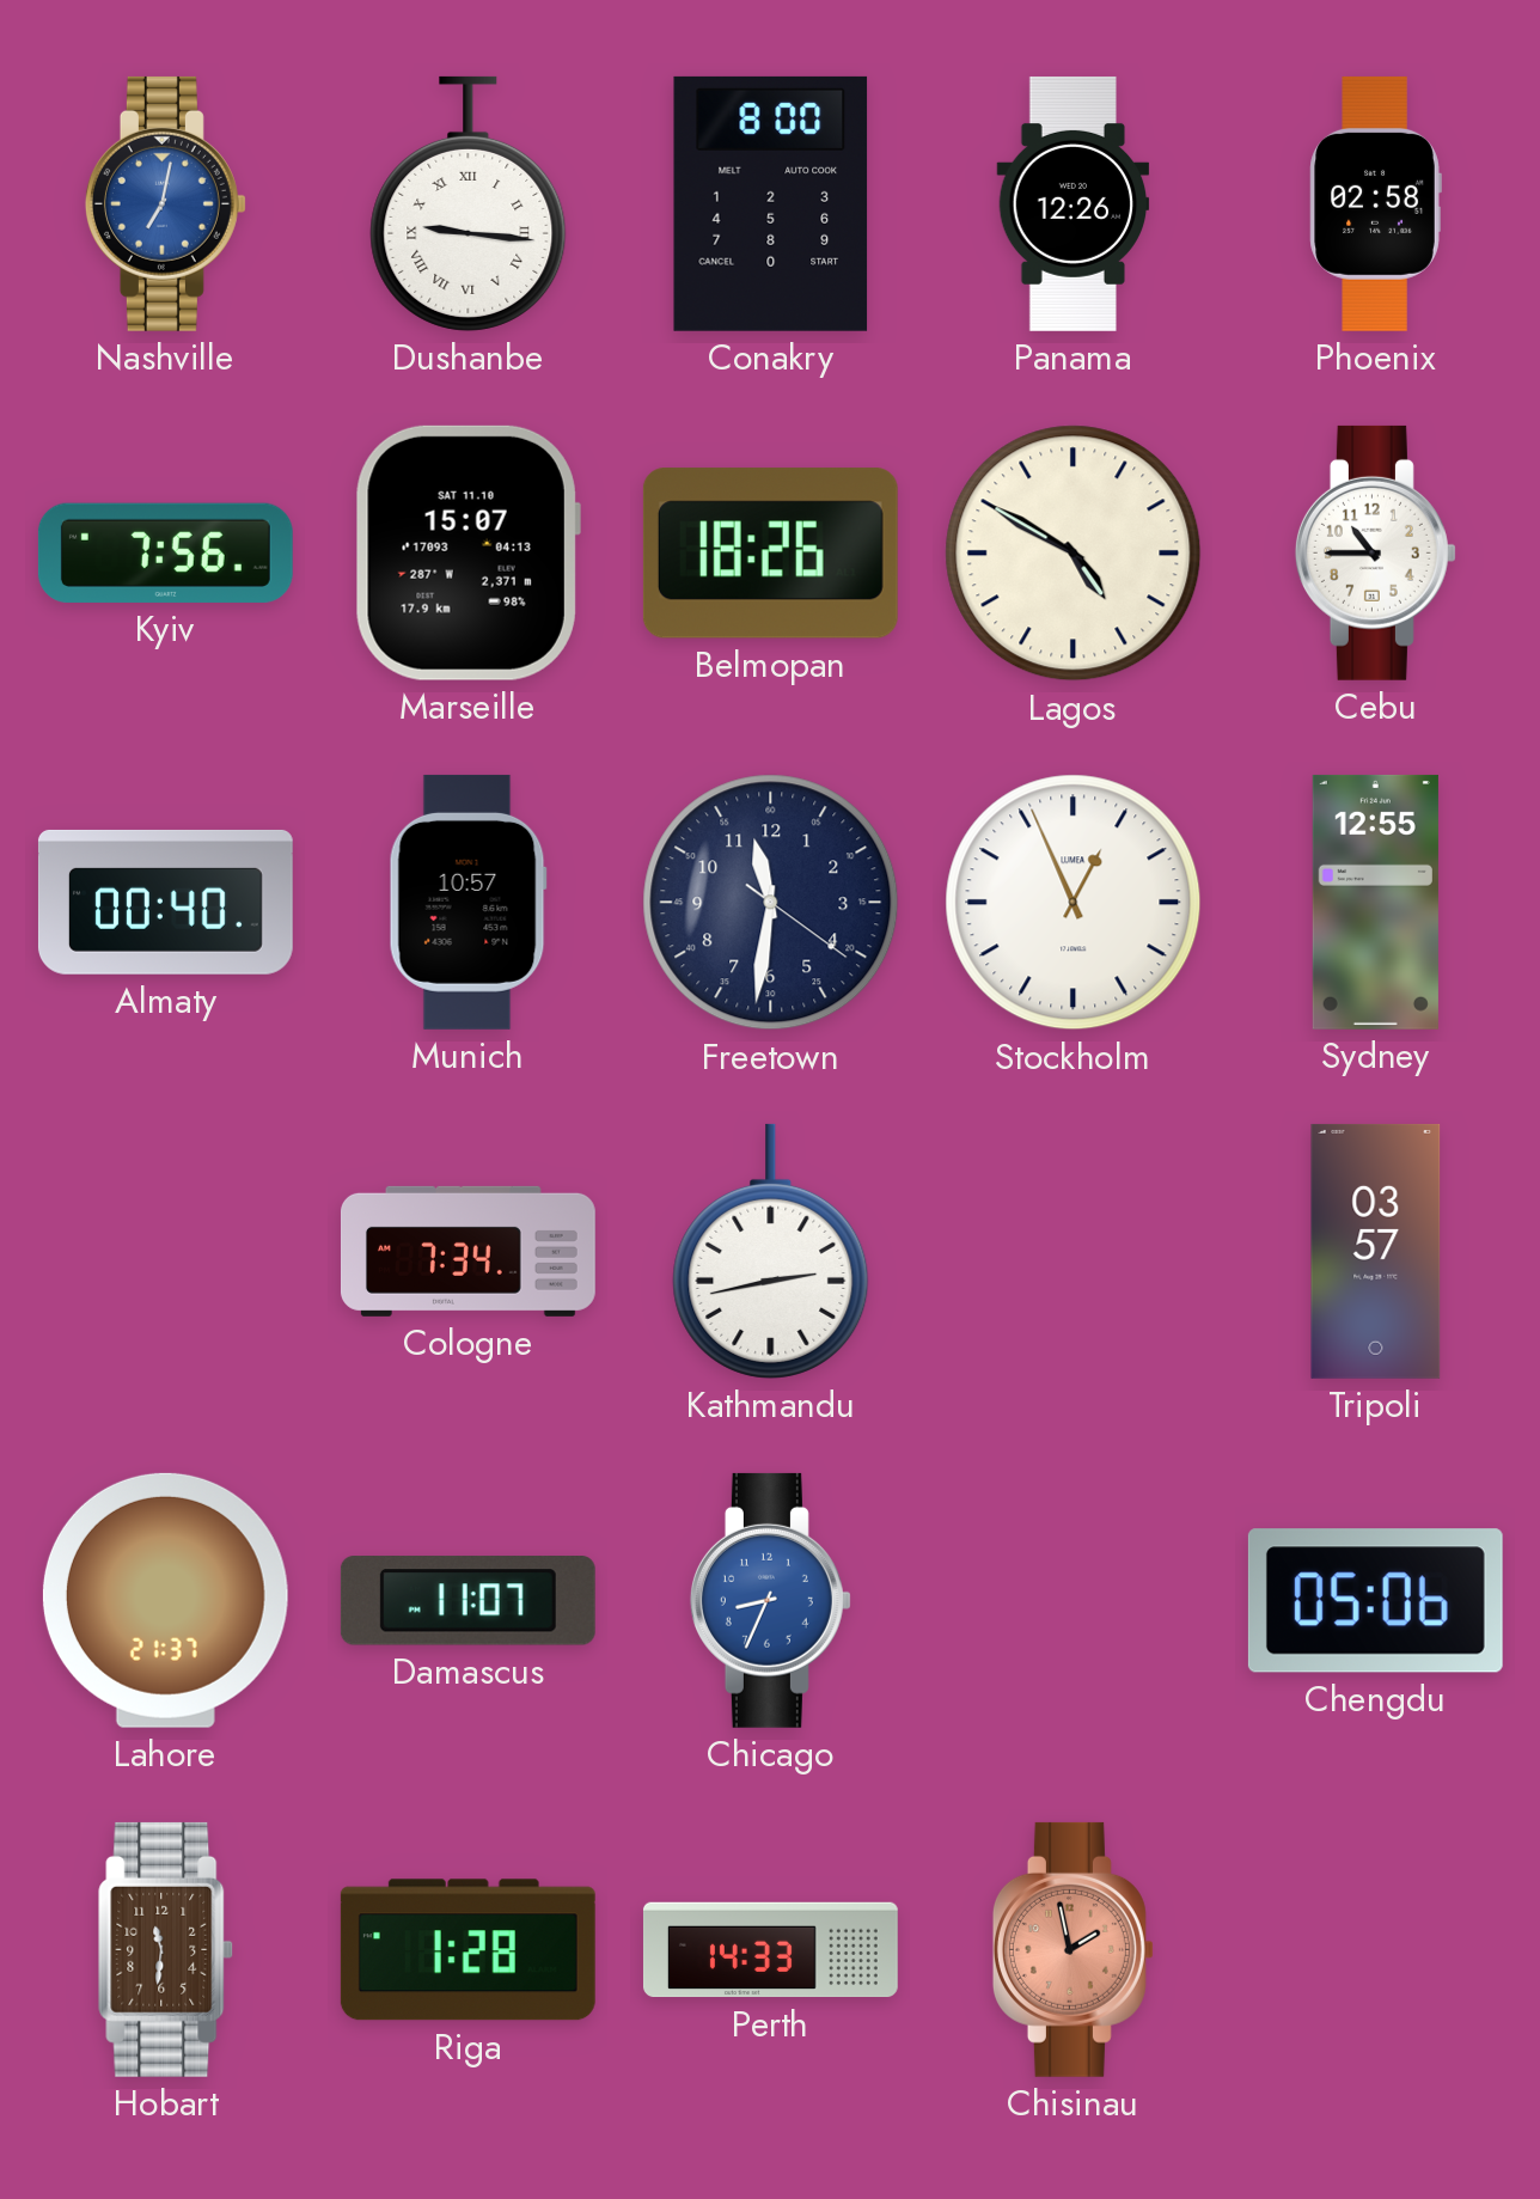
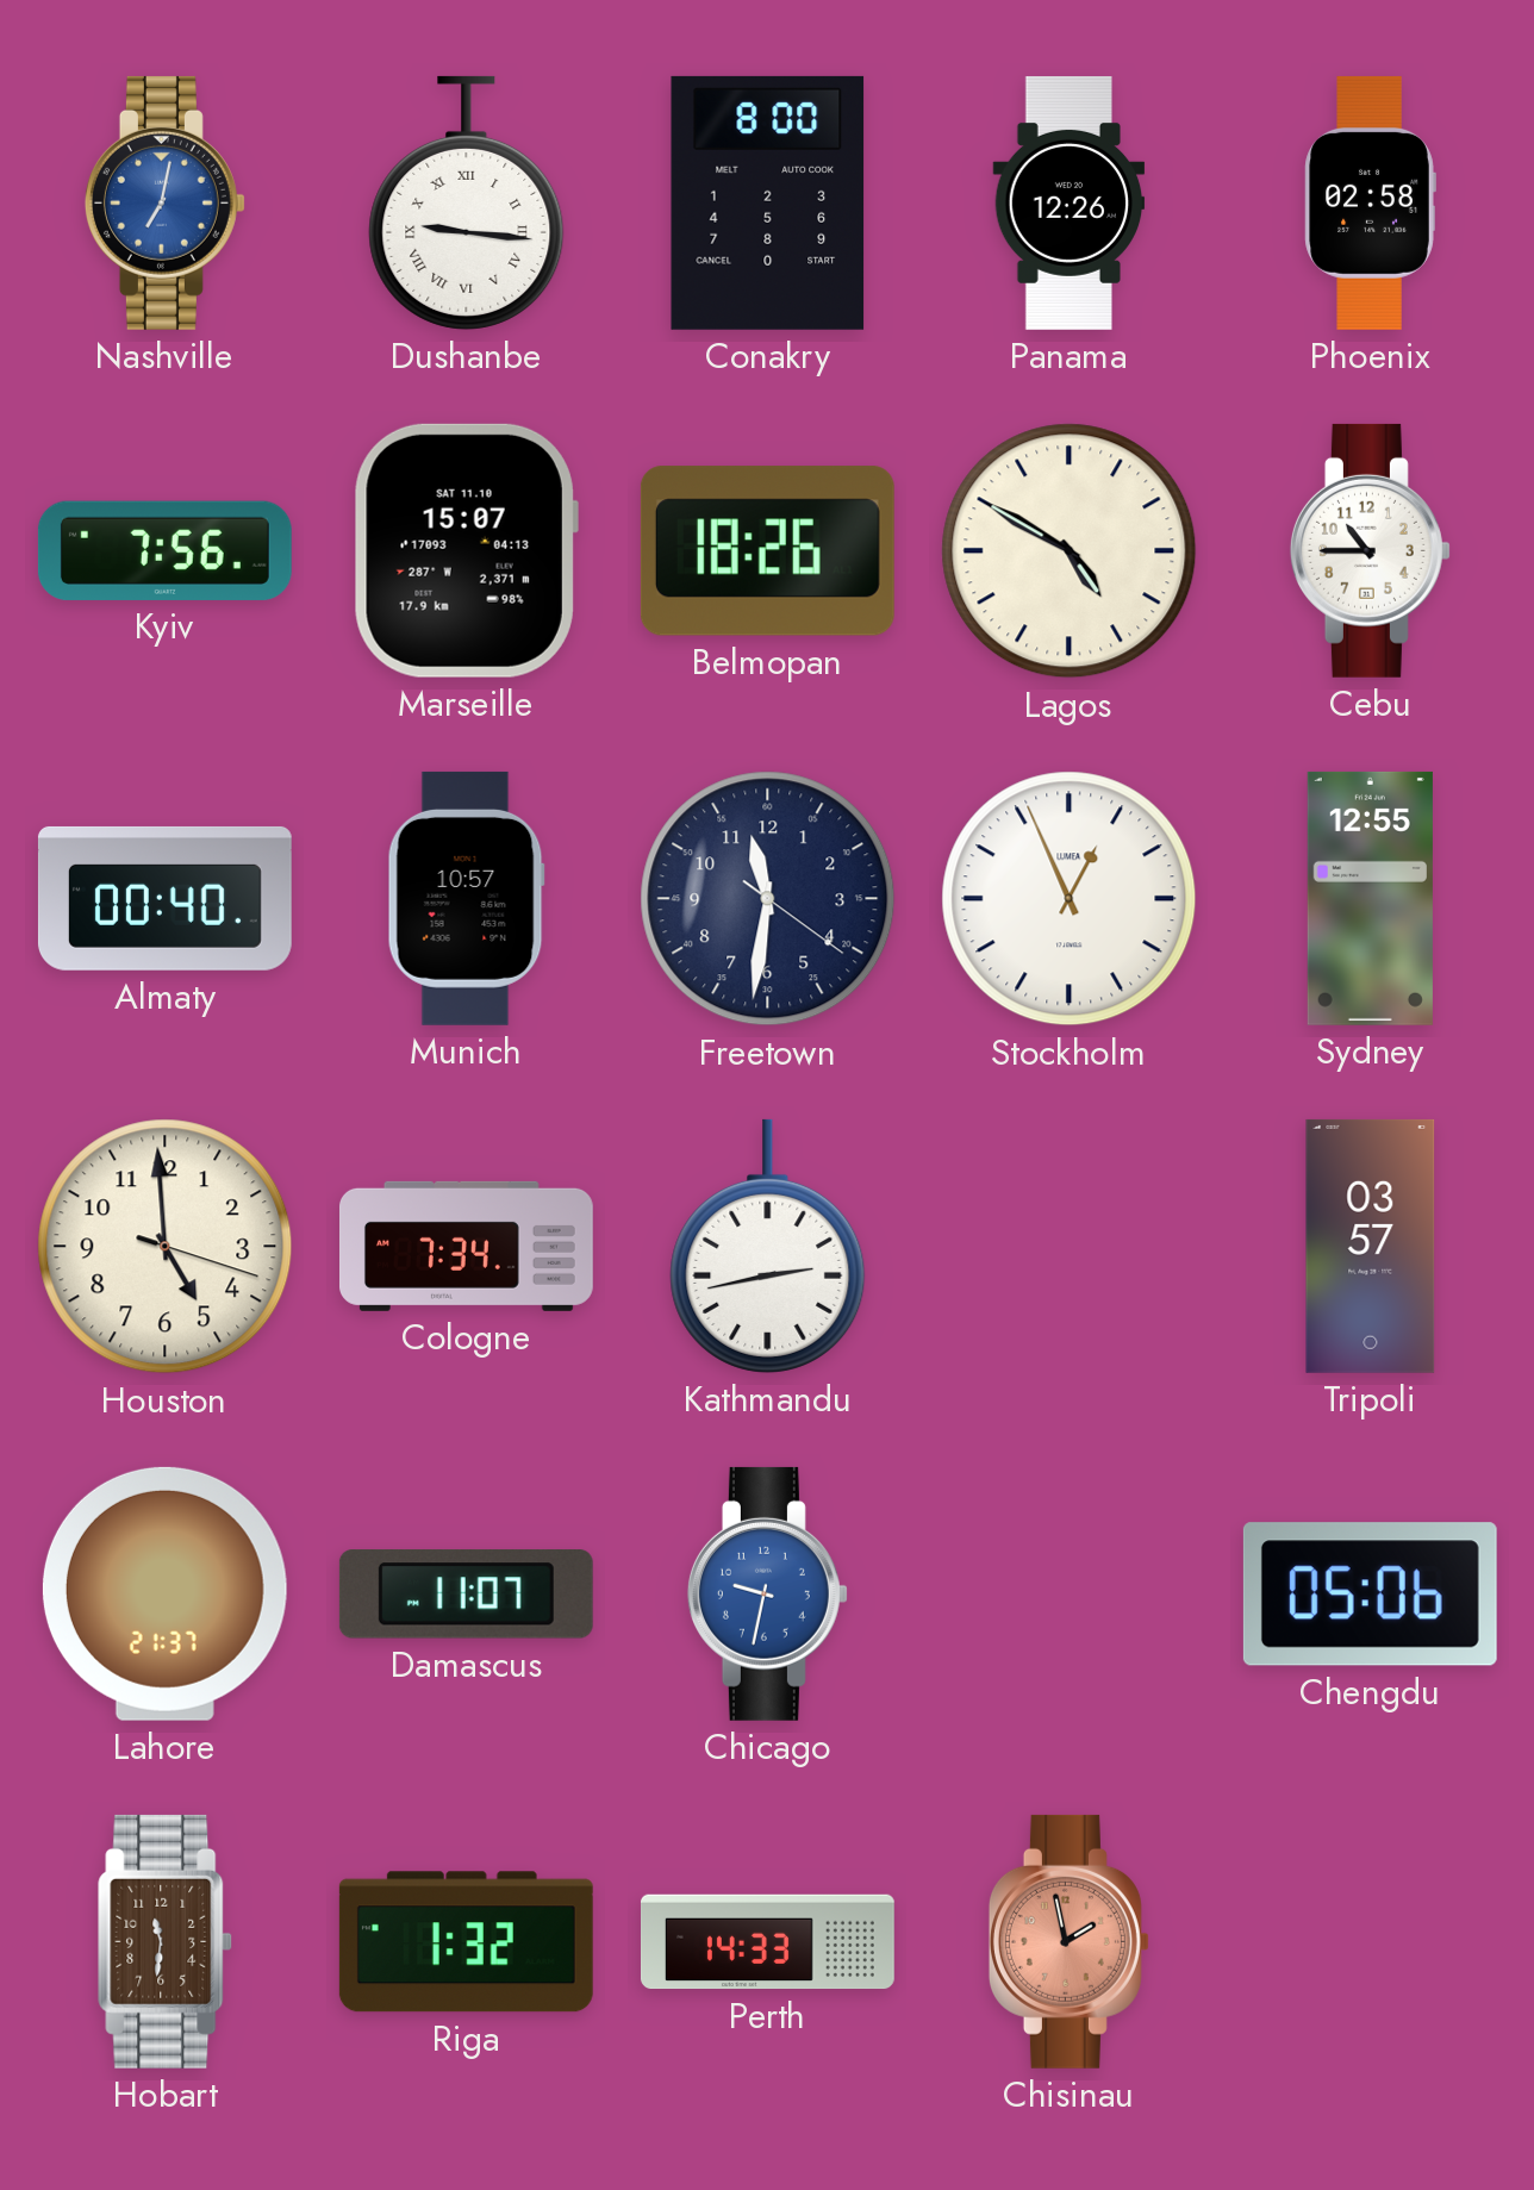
Houston: none -> 4:59 (166, 1247)
Chicago: 8:34 -> 9:32 (767, 1593)
Riga: 1:28 -> 1:32 (466, 1942)
